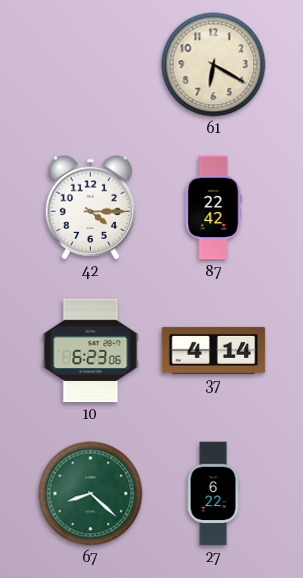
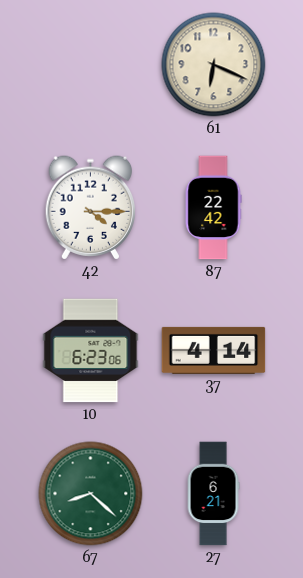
61: 6:20 -> 6:19 (214, 65)
27: 6:22 -> 6:21 (213, 494)
